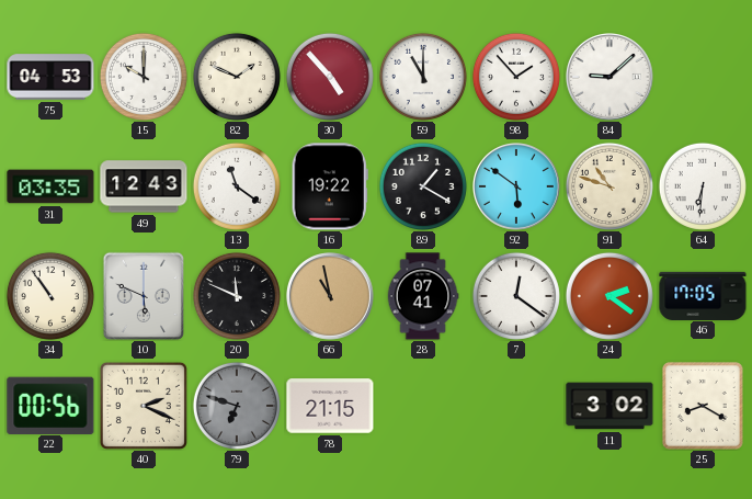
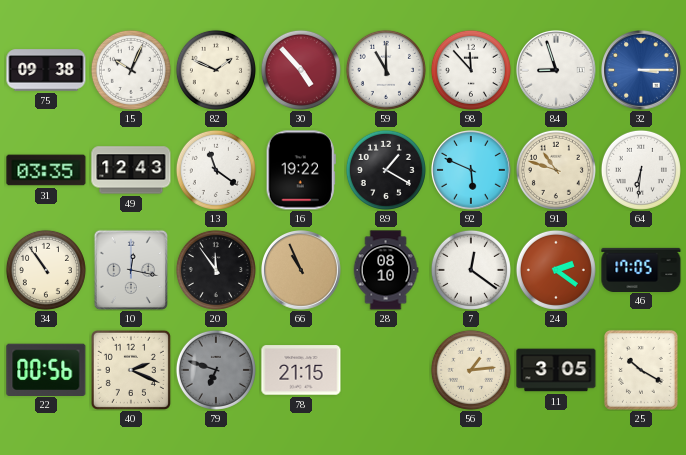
75: 04:53 -> 09:38 (46, 70)
15: 10:00 -> 10:04 (131, 70)
98: 1:53 -> 11:53 (471, 70)
84: 9:08 -> 8:57 (557, 71)
32: none -> 3:15 (642, 71)
92: 5:51 -> 5:49 (472, 171)
10: 5:49 -> 12:17 (130, 269)
20: 11:49 -> 11:54 (216, 270)
66: 10:58 -> 10:56 (302, 271)
28: 07:41 -> 08:10 (386, 270)
56: none -> 1:14 (471, 370)
11: 3:02 -> 3:05 (556, 370)
25: 8:20 -> 10:20 (641, 370)
